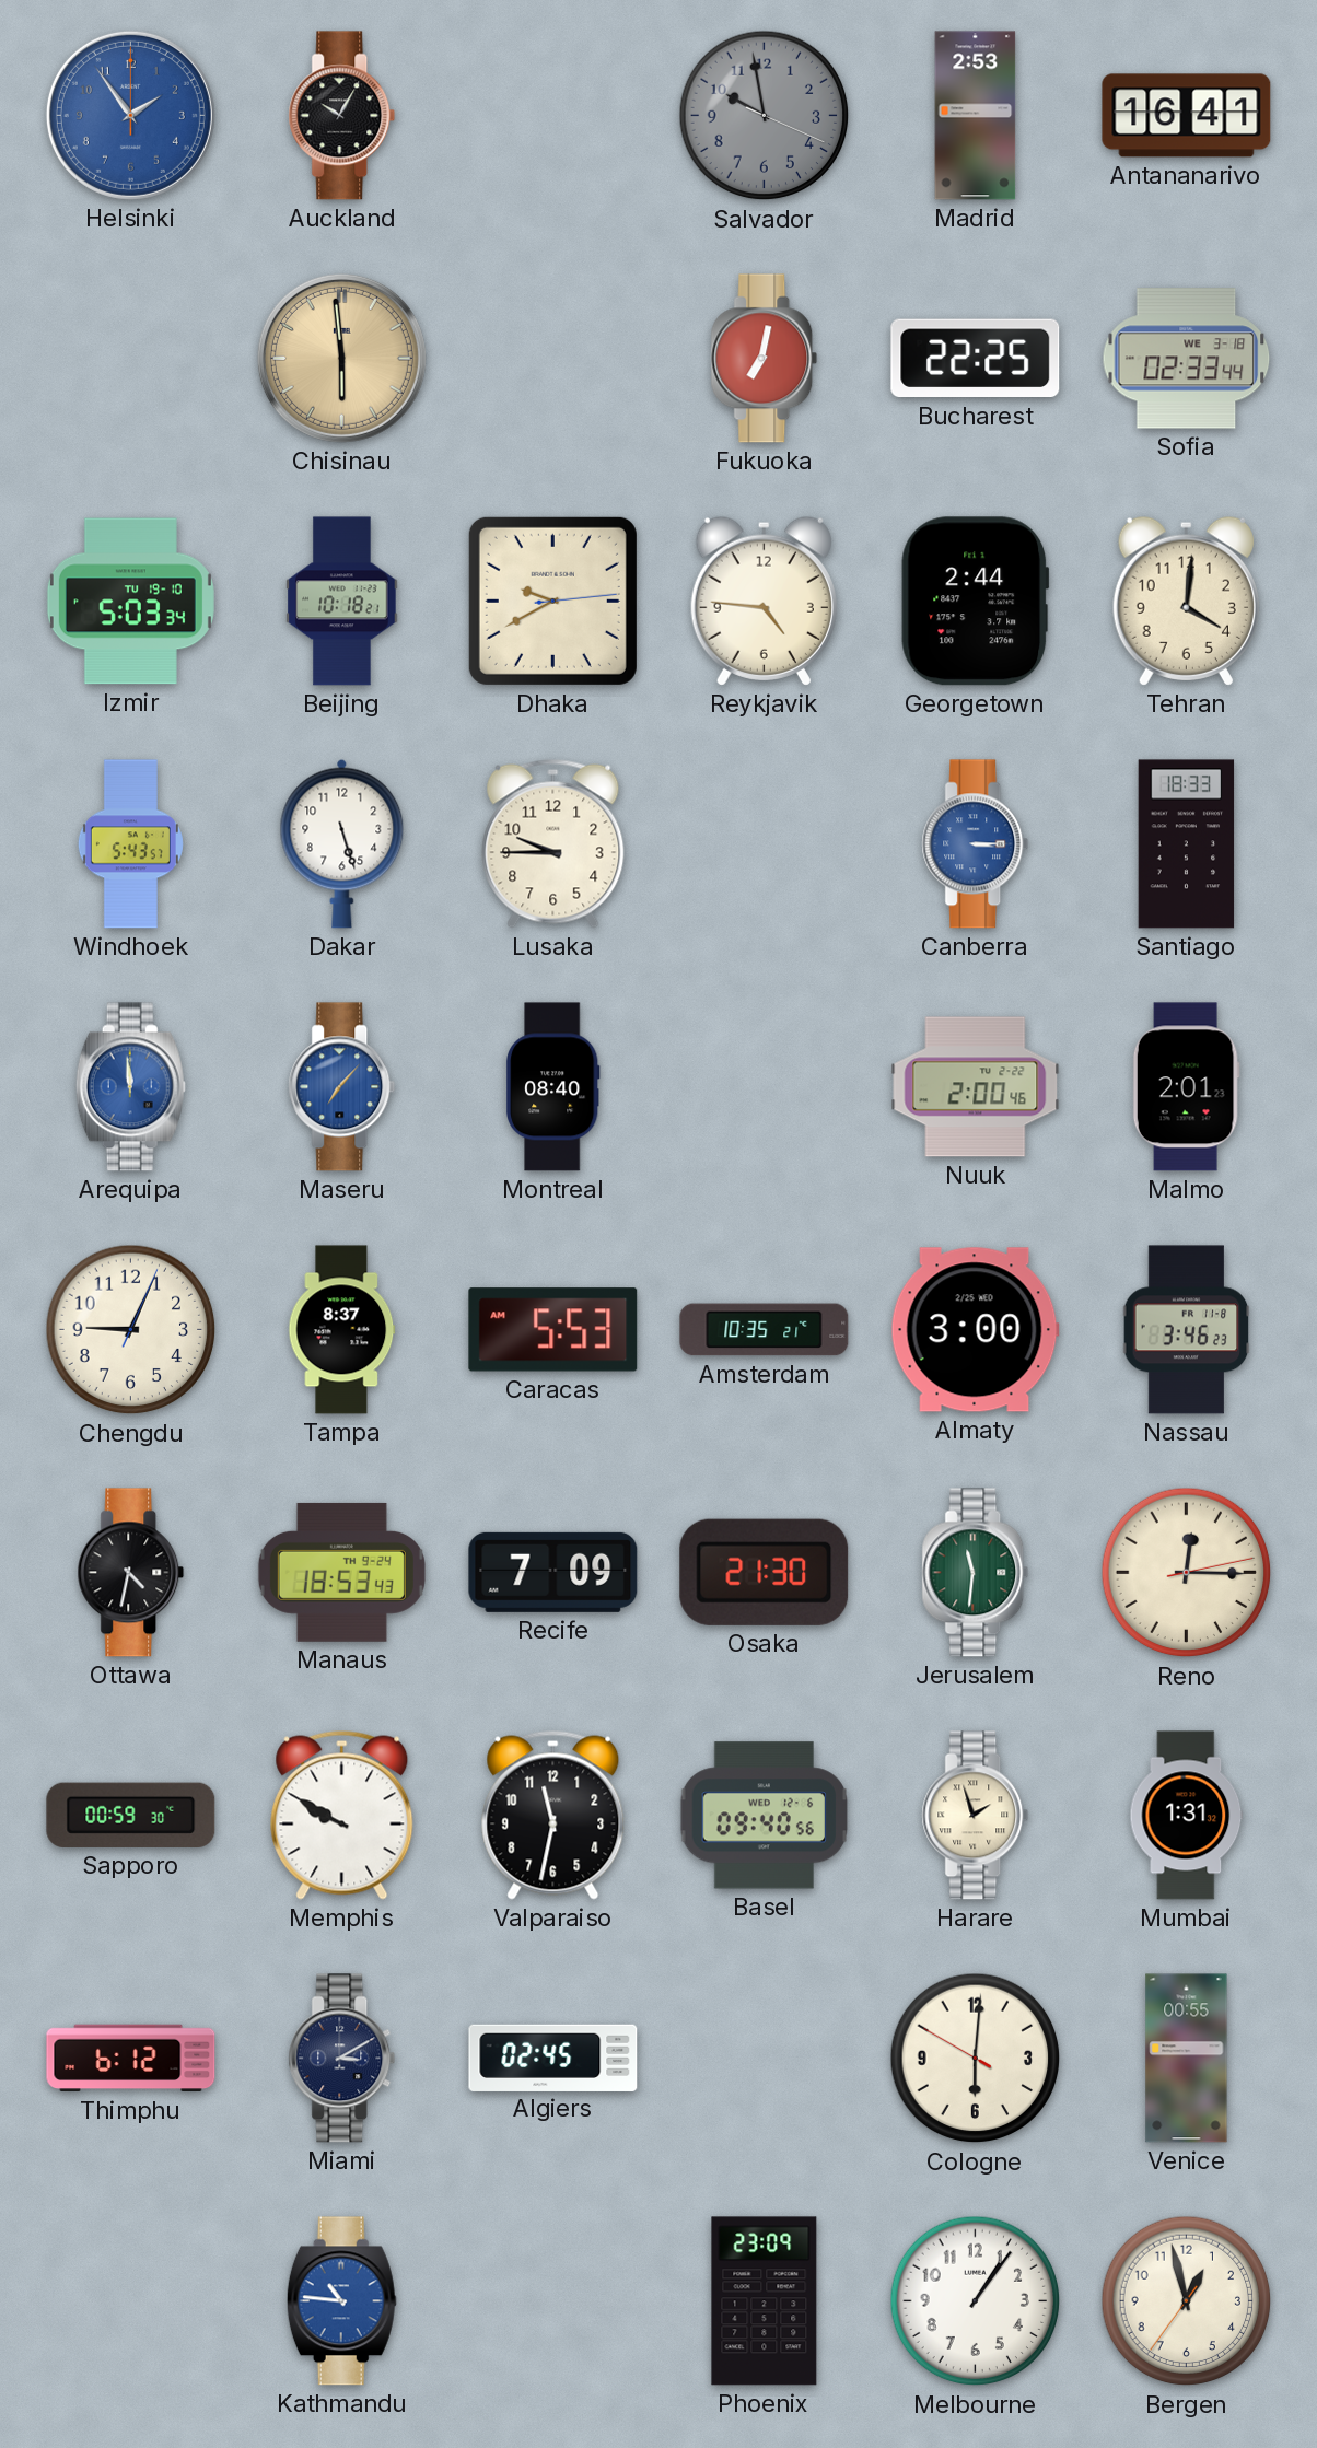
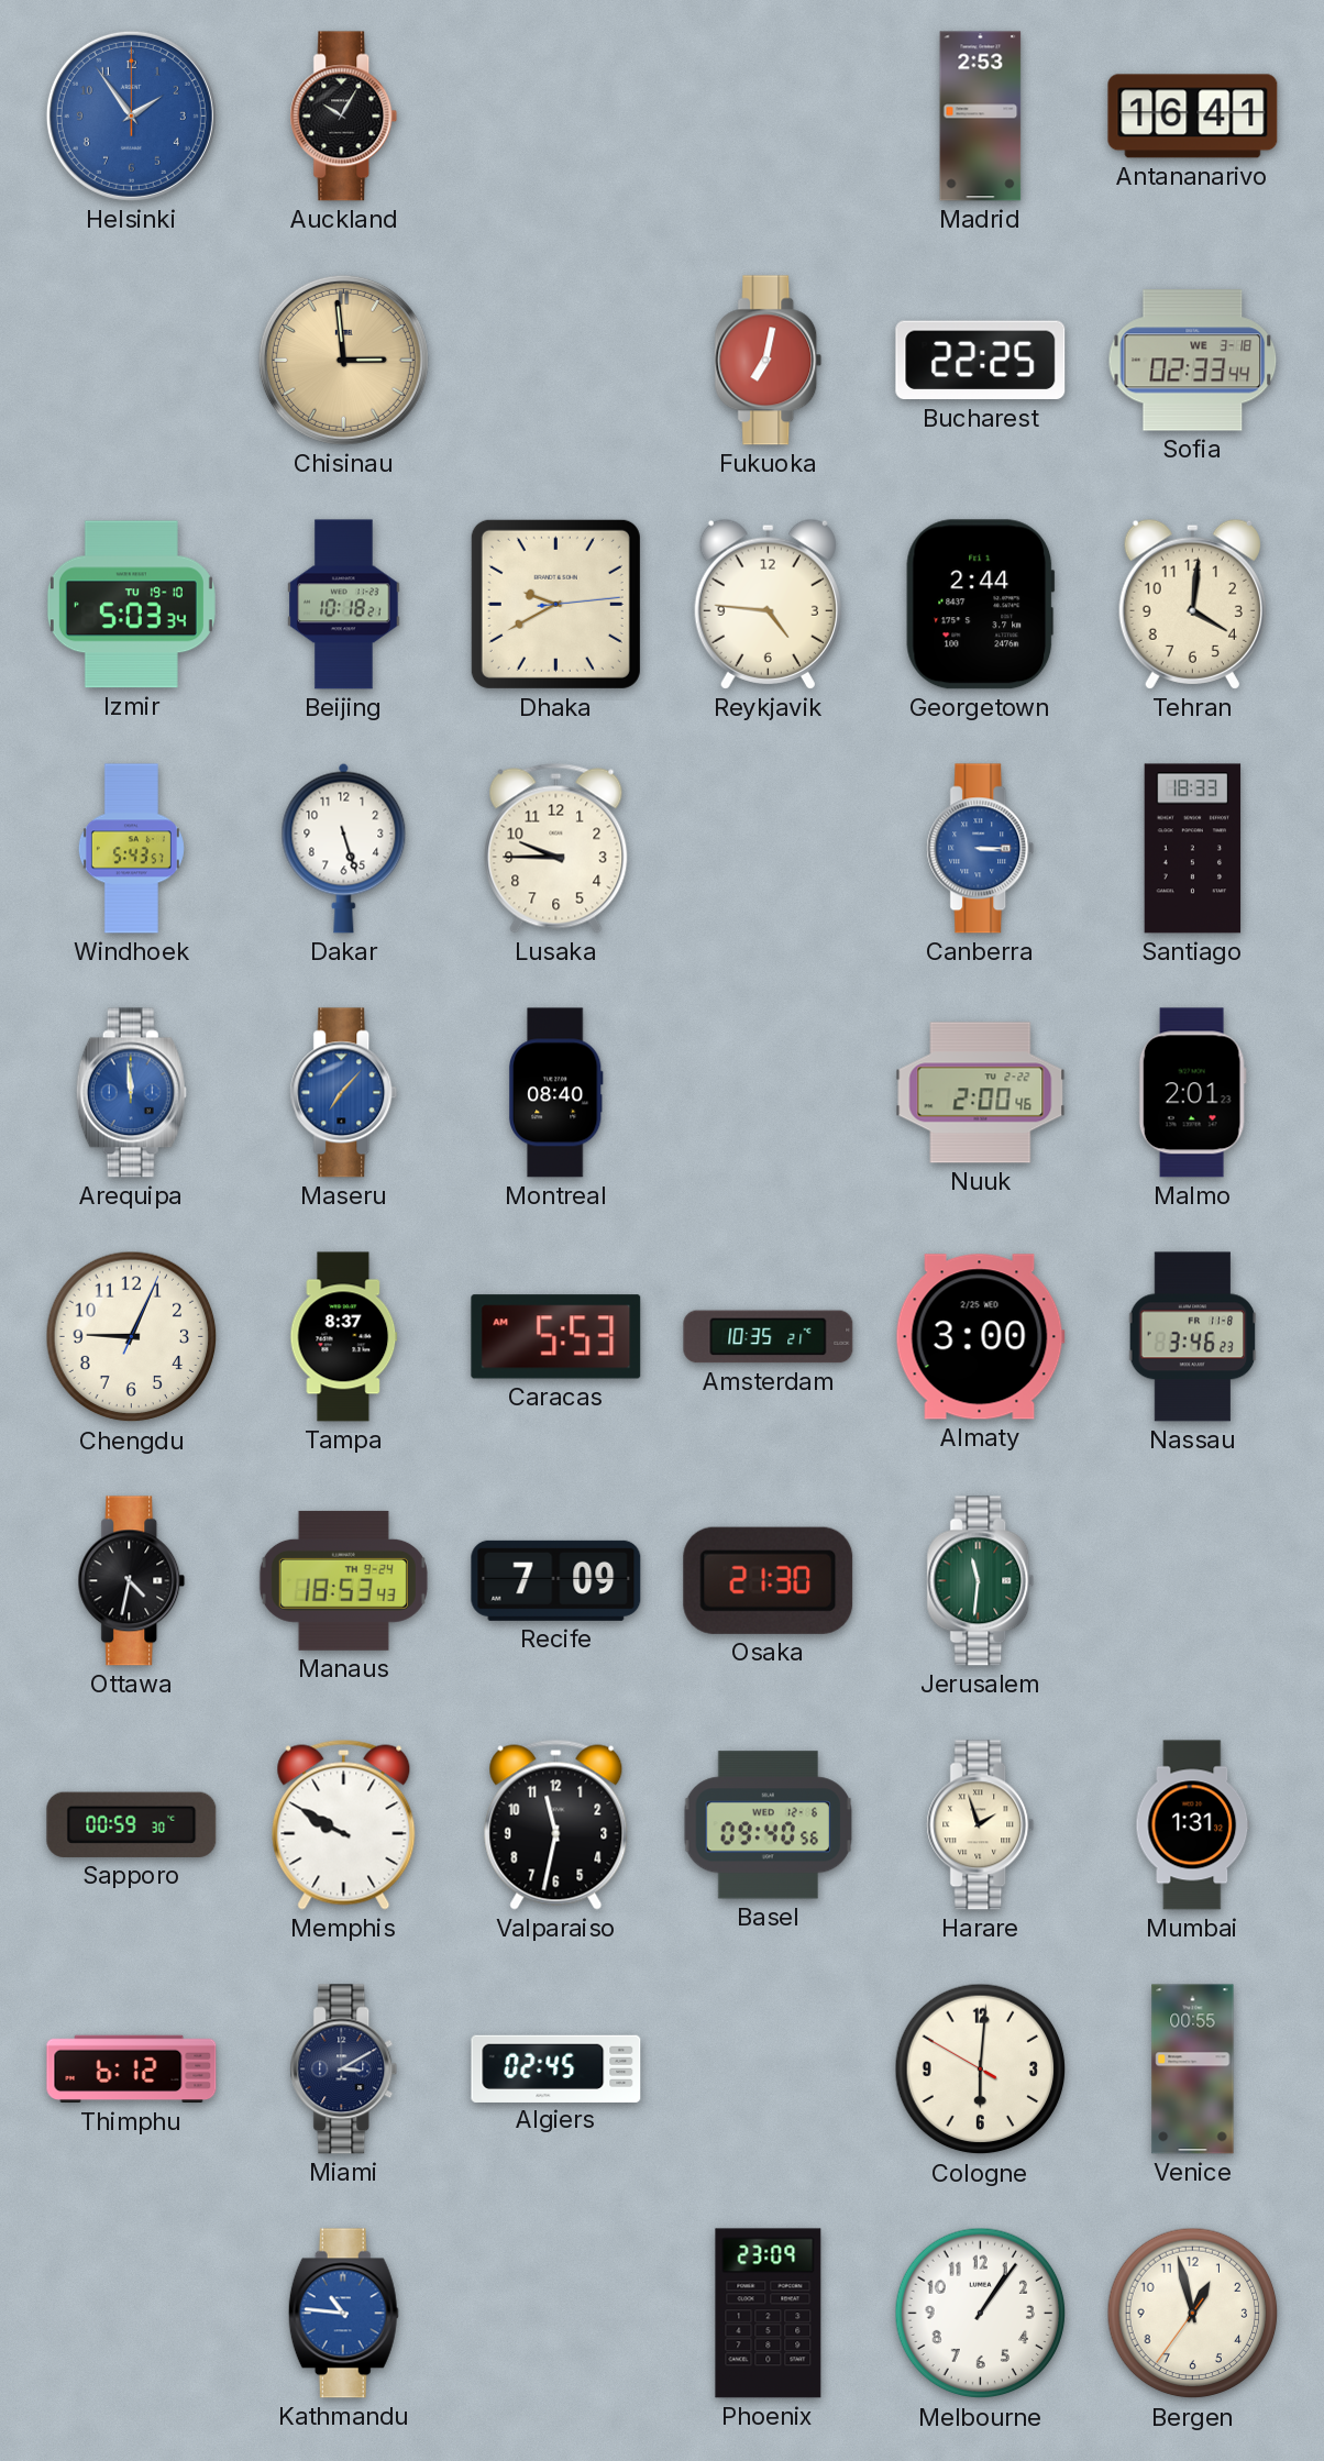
Salvador: 9:58 -> none (765, 116)
Chisinau: 5:59 -> 2:59 (343, 360)
Reno: 12:15 -> none (1187, 1573)
